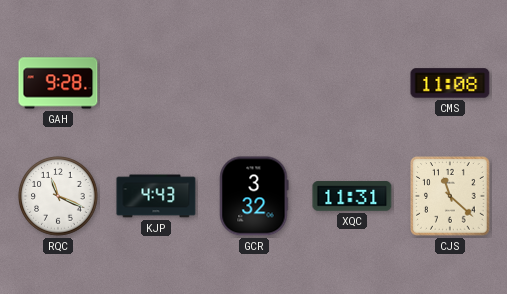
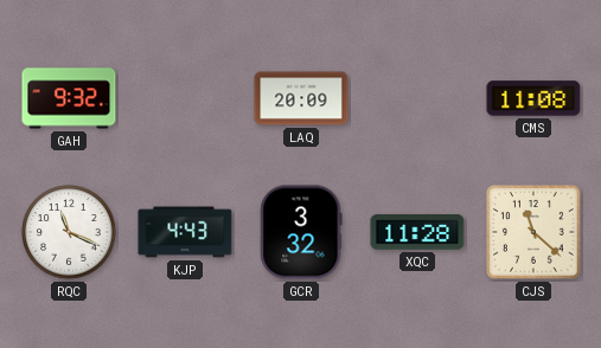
GAH: 9:28 -> 9:32 (69, 98)
LAQ: none -> 20:09 (301, 98)
XQC: 11:31 -> 11:28 (417, 232)
